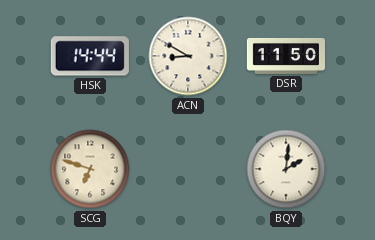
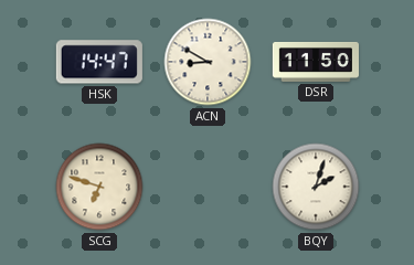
HSK: 14:44 -> 14:47 (99, 62)
BQY: 2:01 -> 2:03 (316, 187)
